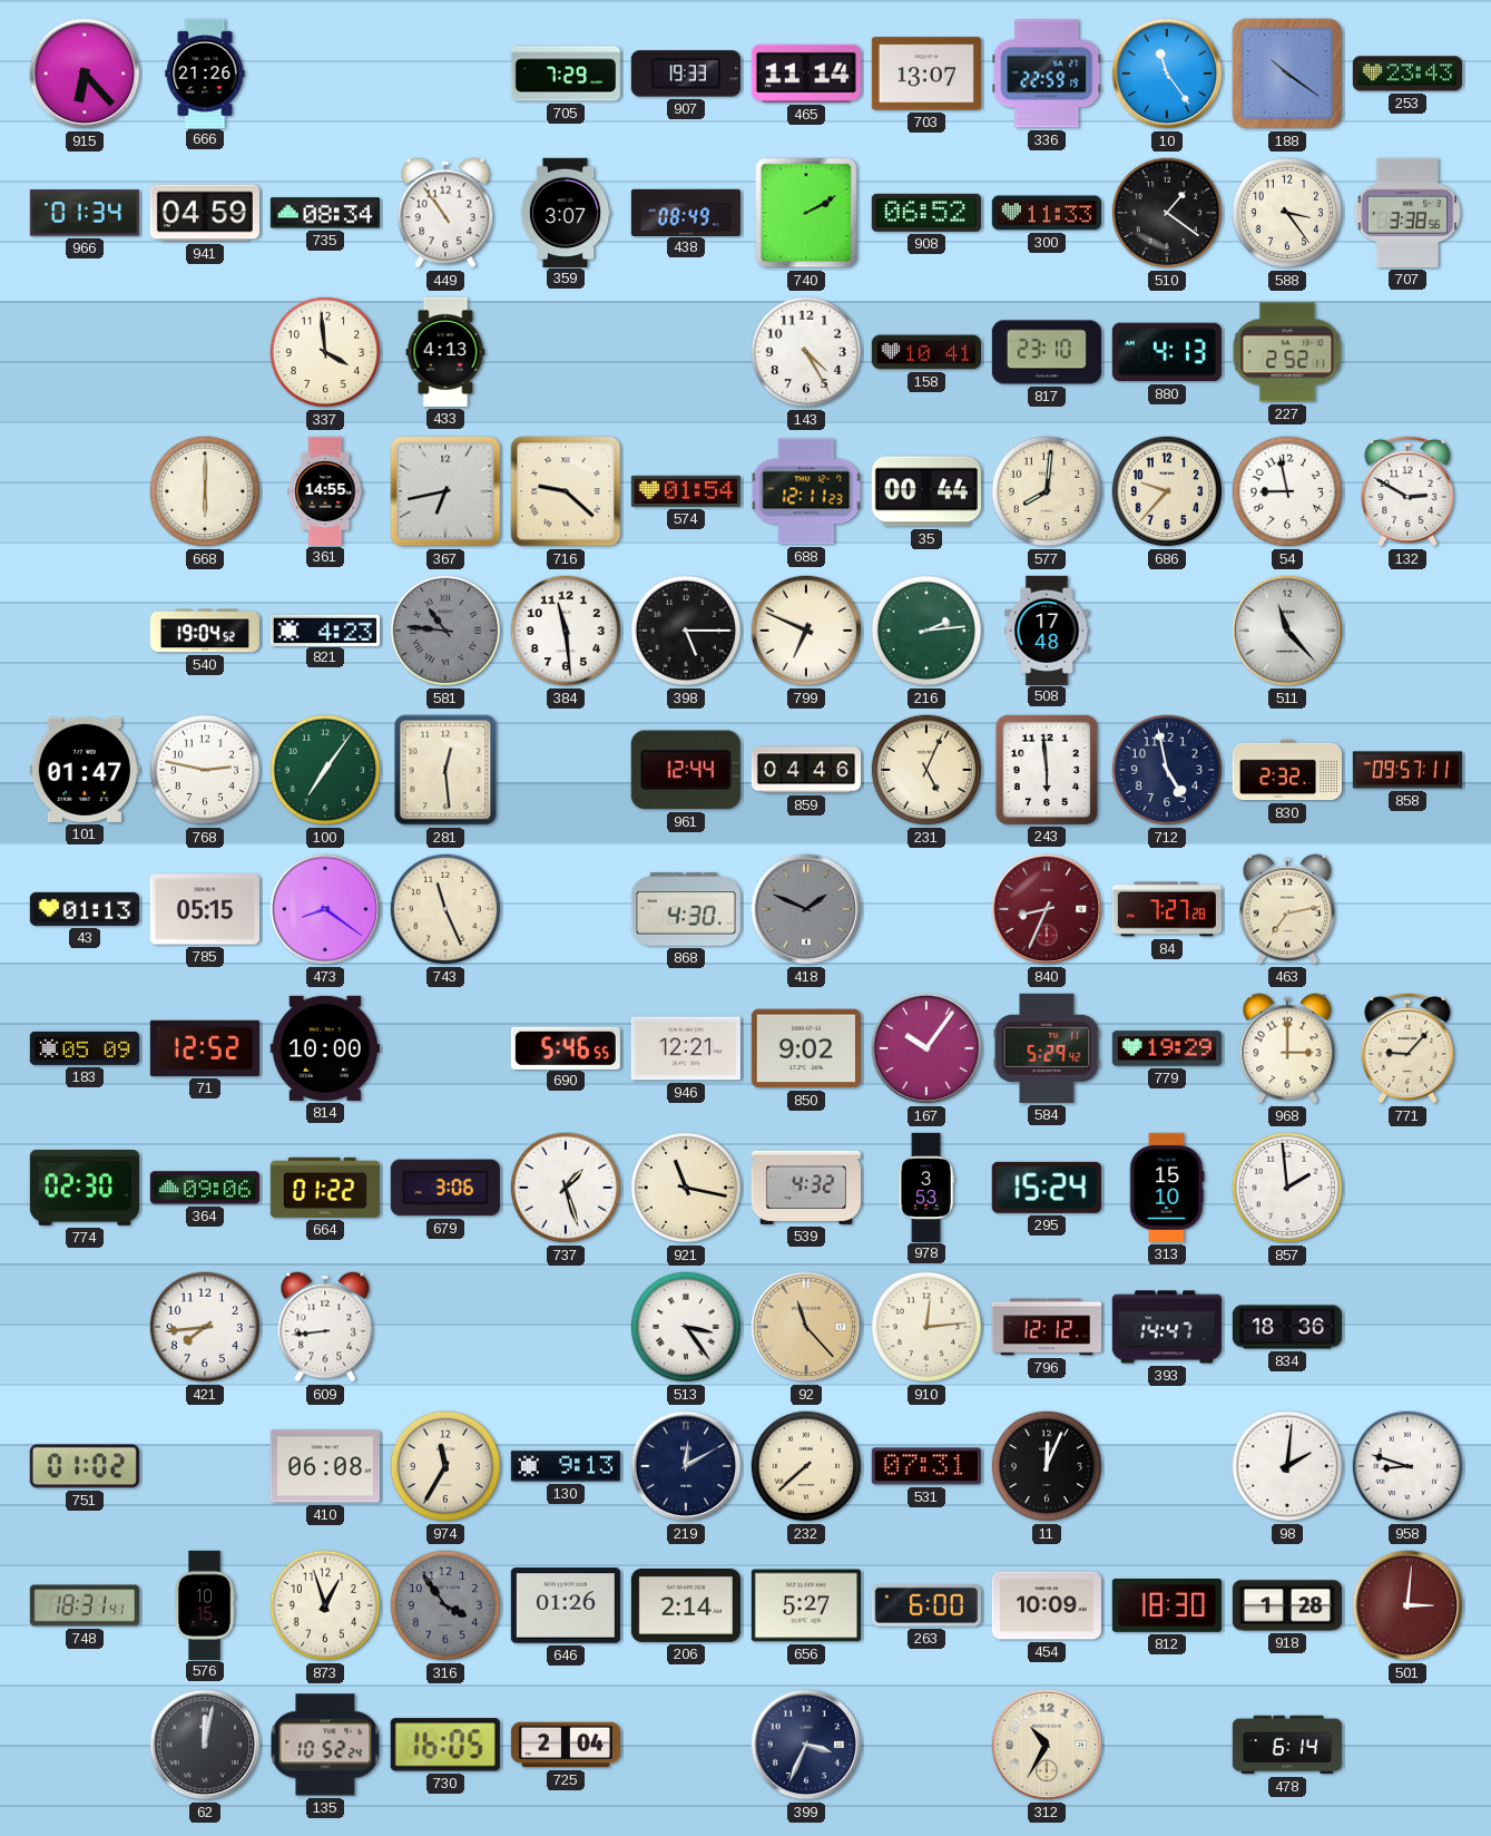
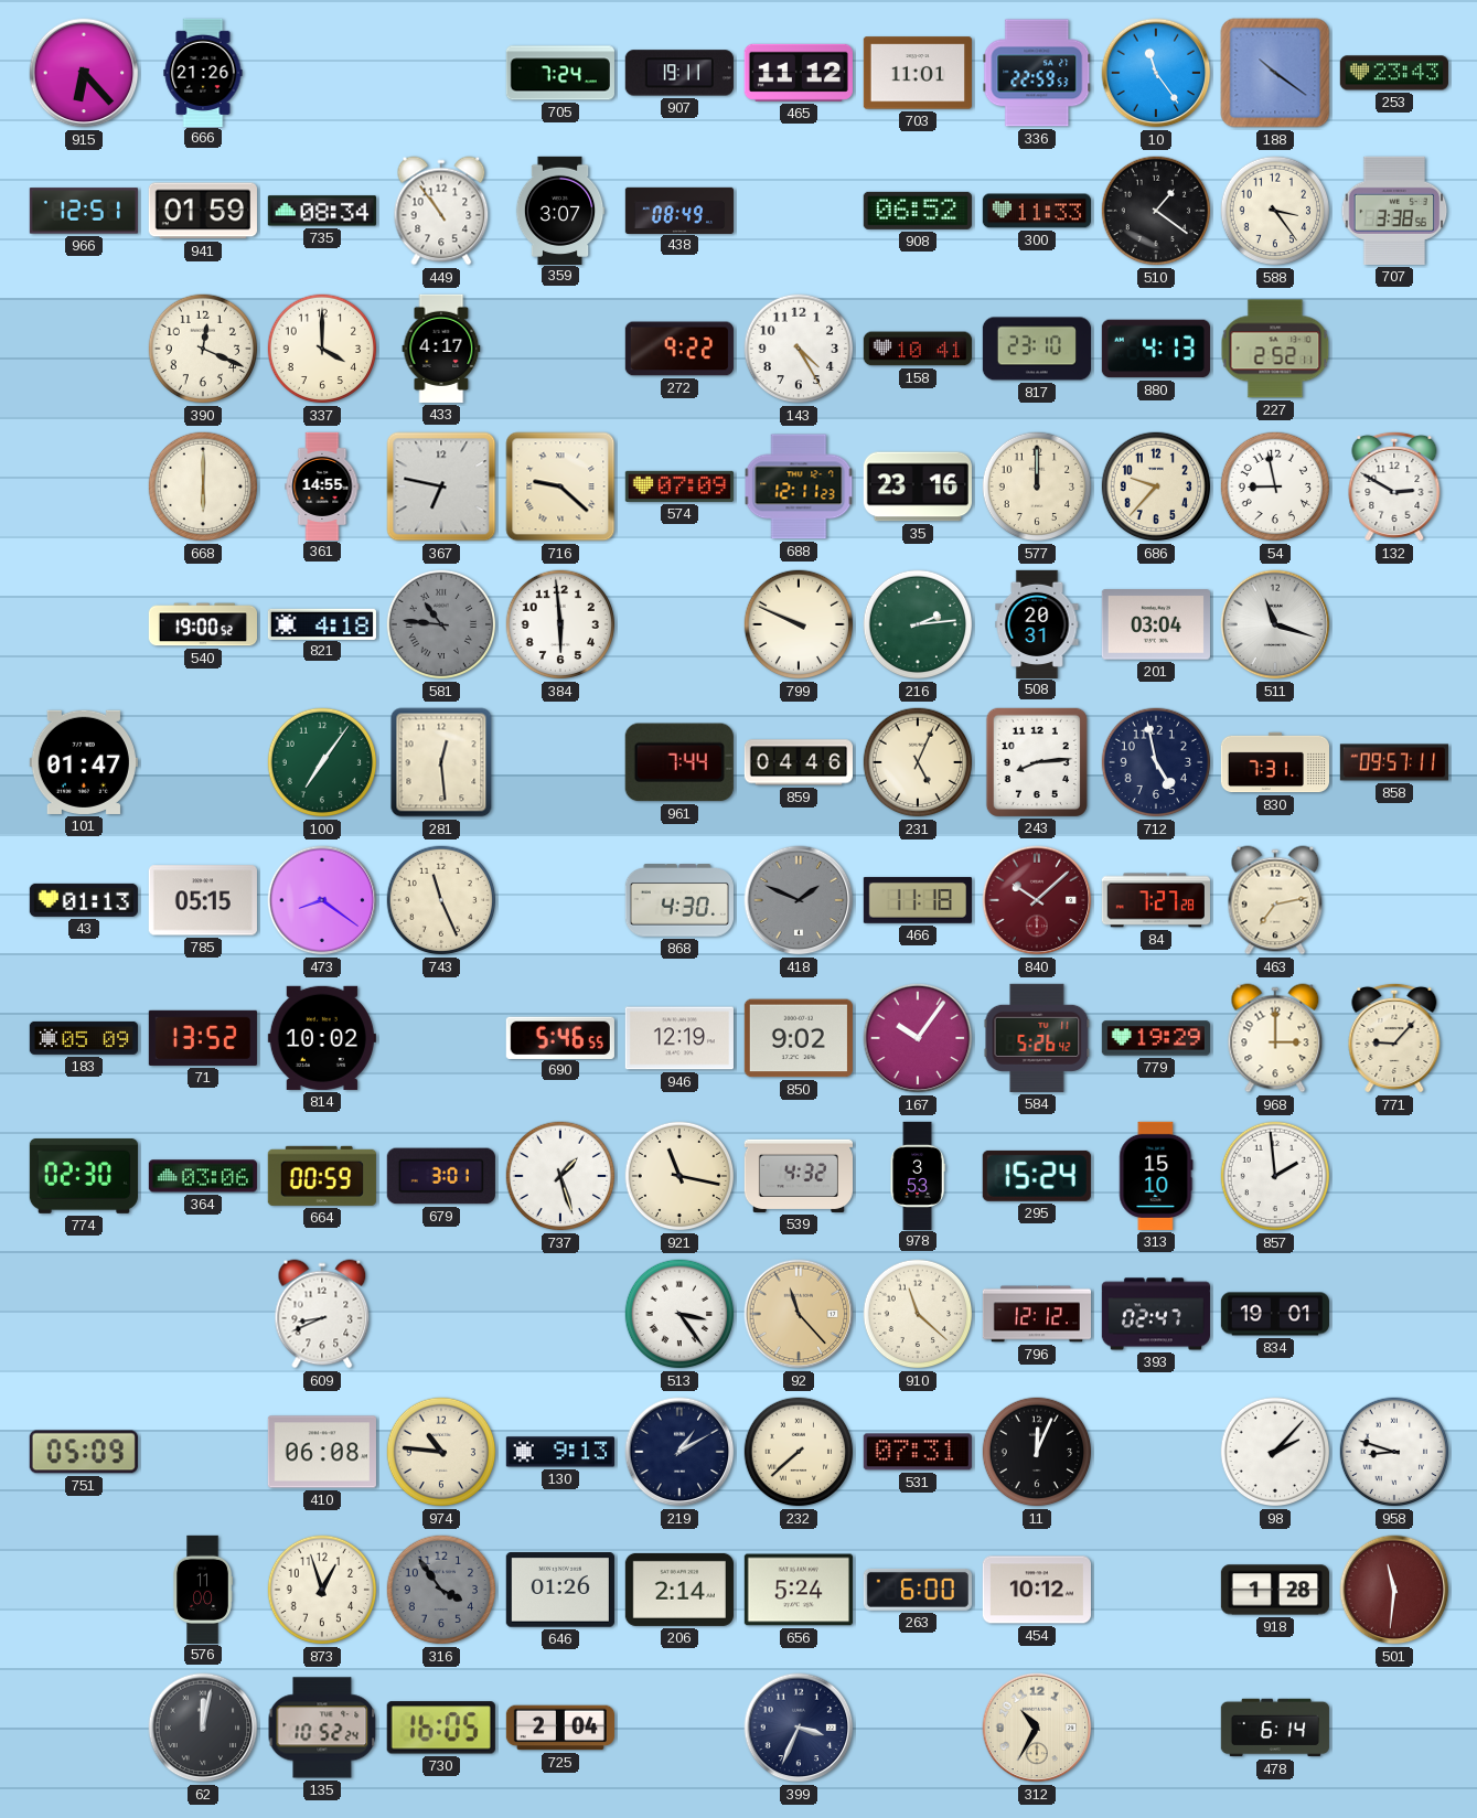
705: 7:29 -> 7:24 (560, 73)
907: 19:33 -> 19:11 (679, 73)
465: 11:14 -> 11:12 (799, 73)
703: 13:07 -> 11:01 (918, 73)
336: 22:59:19 -> 22:59:53 (1037, 73)
966: 01:34 -> 12:51 (84, 211)
941: 04:59 -> 01:59 (203, 211)
740: 2:10 -> none (806, 213)
390: none -> 12:19 (203, 349)
337: 3:59 -> 4:00 (322, 349)
433: 4:13 -> 4:17 (441, 349)
272: none -> 9:22 (679, 349)
367: 6:43 -> 6:47 (441, 486)
574: 01:54 -> 07:09 (679, 486)
35: 00:44 -> 23:16 (918, 486)
577: 8:01 -> 12:00 (1037, 486)
540: 19:04 -> 19:00 (202, 624)
821: 4:23 -> 4:18 (322, 623)
384: 11:29 -> 5:59 (560, 624)
398: 5:15 -> none (686, 631)
799: 6:49 -> 9:49 (799, 624)
508: 17:48 -> 20:31 (1037, 623)
201: none -> 03:04 (1156, 624)
511: 11:23 -> 11:18 (1275, 624)
768: 2:47 -> none (205, 770)
961: 12:44 -> 7:44 (679, 762)
243: 5:59 -> 8:14 (1037, 762)
830: 2:32 -> 7:31 (1274, 762)
466: none -> 11:18 (918, 900)
840: 8:34 -> 10:08 (1037, 900)
71: 12:52 -> 13:52 (203, 1038)
814: 10:00 -> 10:02 (322, 1038)
946: 12:21 -> 12:19 (679, 1038)
584: 5:29 -> 5:26 (1037, 1038)
364: 09:06 -> 03:06 (203, 1176)
664: 01:22 -> 00:59 (322, 1176)
679: 3:06 -> 3:01 (441, 1176)
421: 7:44 -> none (205, 1327)
609: 8:44 -> 8:41 (322, 1314)
910: 12:14 -> 11:22 (918, 1314)
393: 14:47 -> 02:47 (1156, 1314)
834: 18:36 -> 19:01 (1274, 1314)
751: 01:02 -> 05:09 (84, 1452)
974: 11:35 -> 10:46 (441, 1452)
219: 12:10 -> 1:10 (679, 1452)
98: 2:01 -> 2:07 (1275, 1452)
748: 18:31 -> none (85, 1605)
576: 10:15 -> 11:00 (203, 1589)
656: 5:27 -> 5:24 (799, 1590)
454: 10:09 -> 10:12 (1037, 1590)
812: 18:30 -> none (1167, 1605)
501: 3:01 -> 11:31 (1394, 1590)
